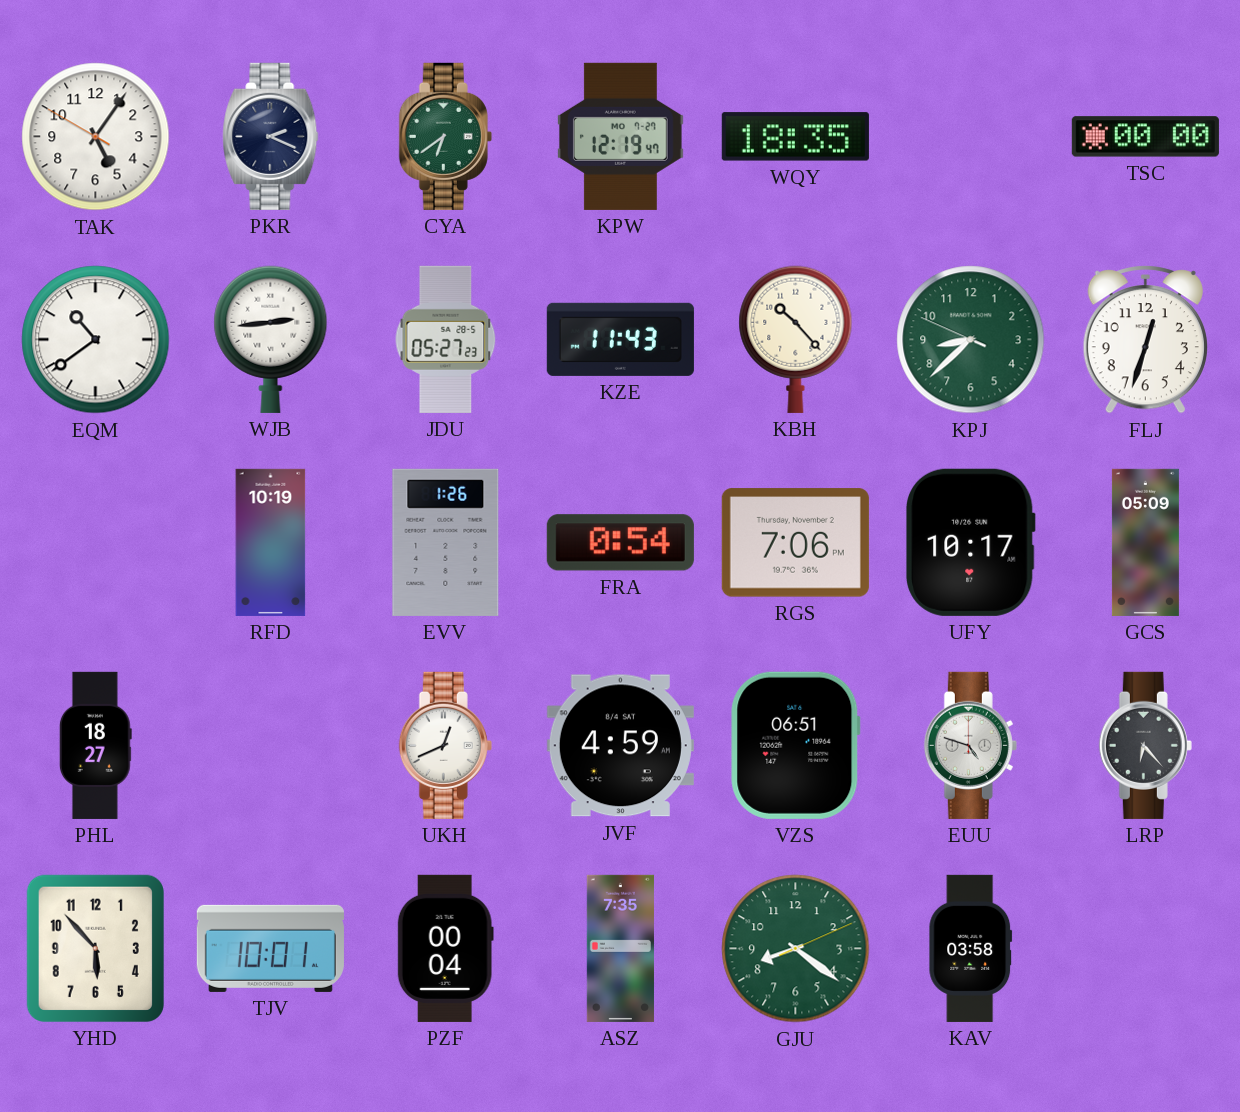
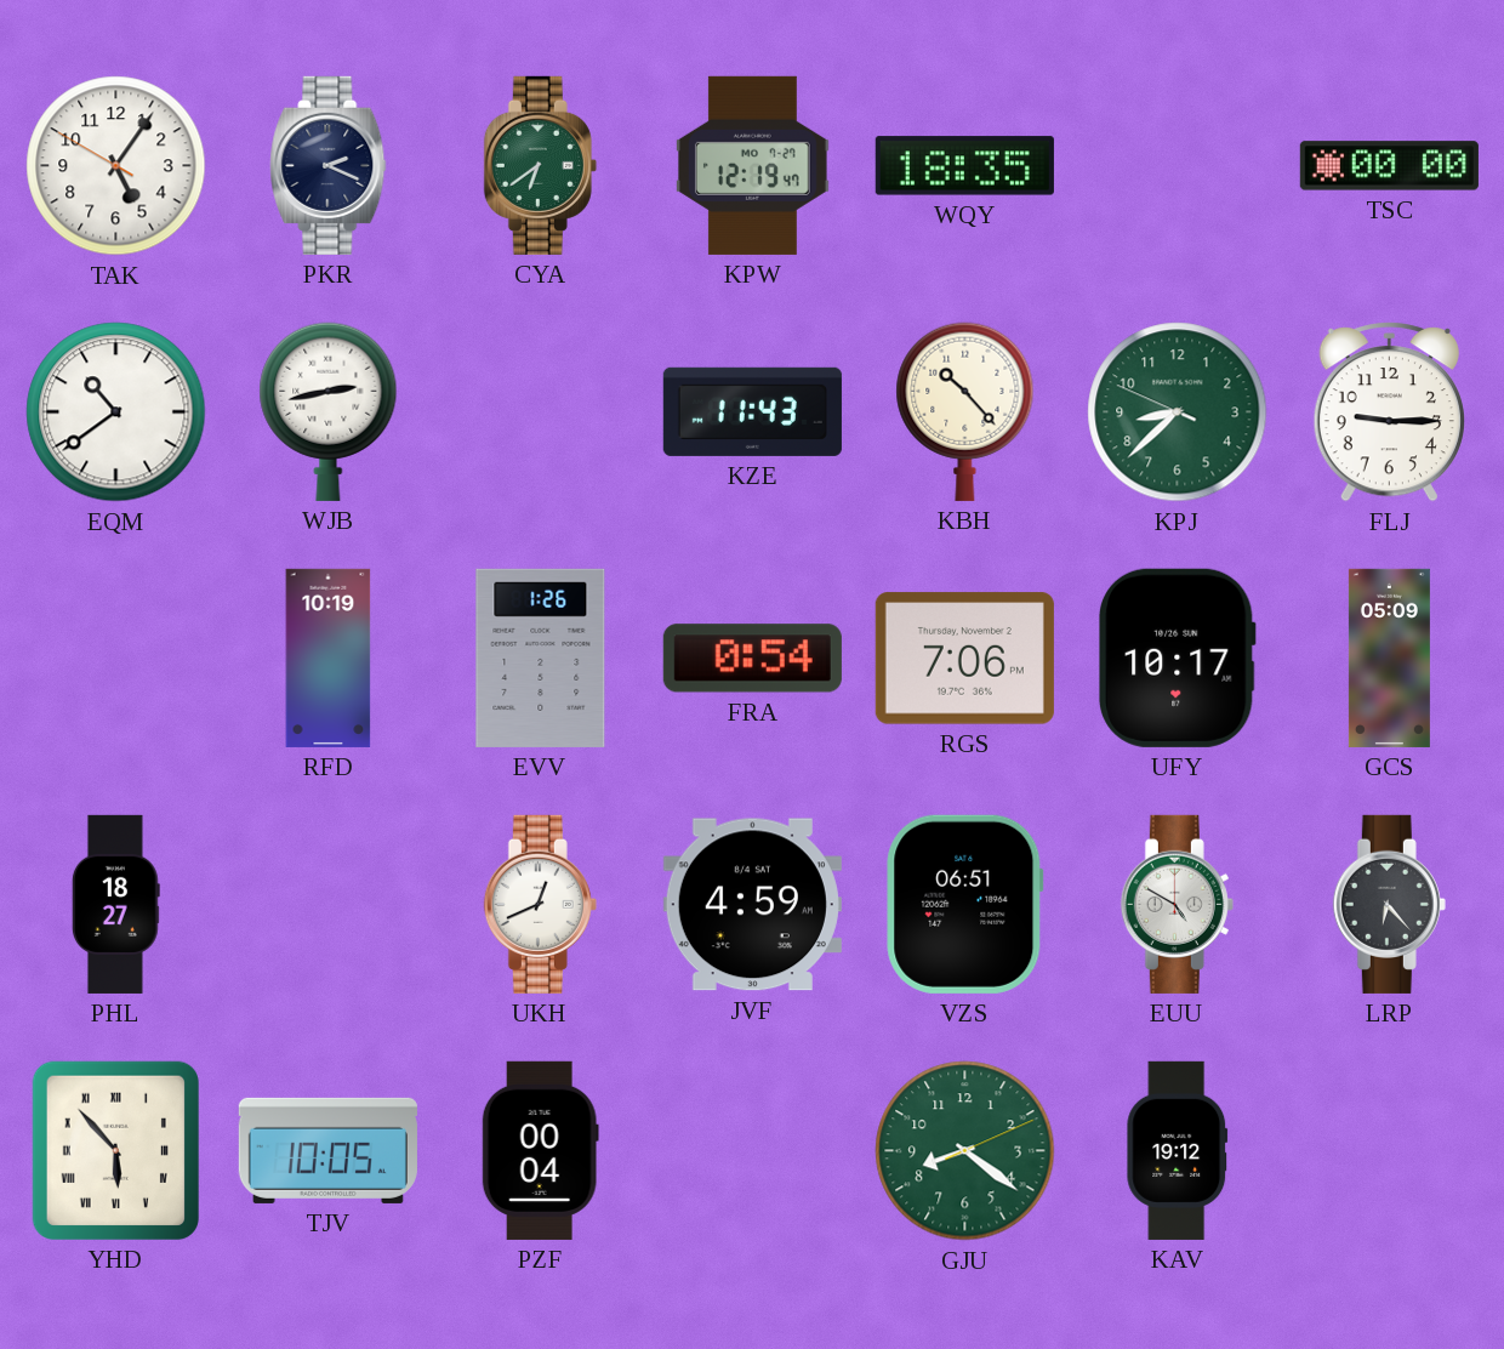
WJB: 2:44 -> 2:43 (329, 411)
JDU: 05:27 -> none (446, 339)
FLJ: 12:33 -> 9:15 (1389, 412)
EUU: 4:48 -> 4:50 (1177, 904)
YHD numerals: Arabic -> Roman (115, 1150)
TJV: 10:01 -> 10:05 (327, 1150)
ASZ: 7:35 -> none (620, 948)
KAV: 03:58 -> 19:12 (1178, 1150)
